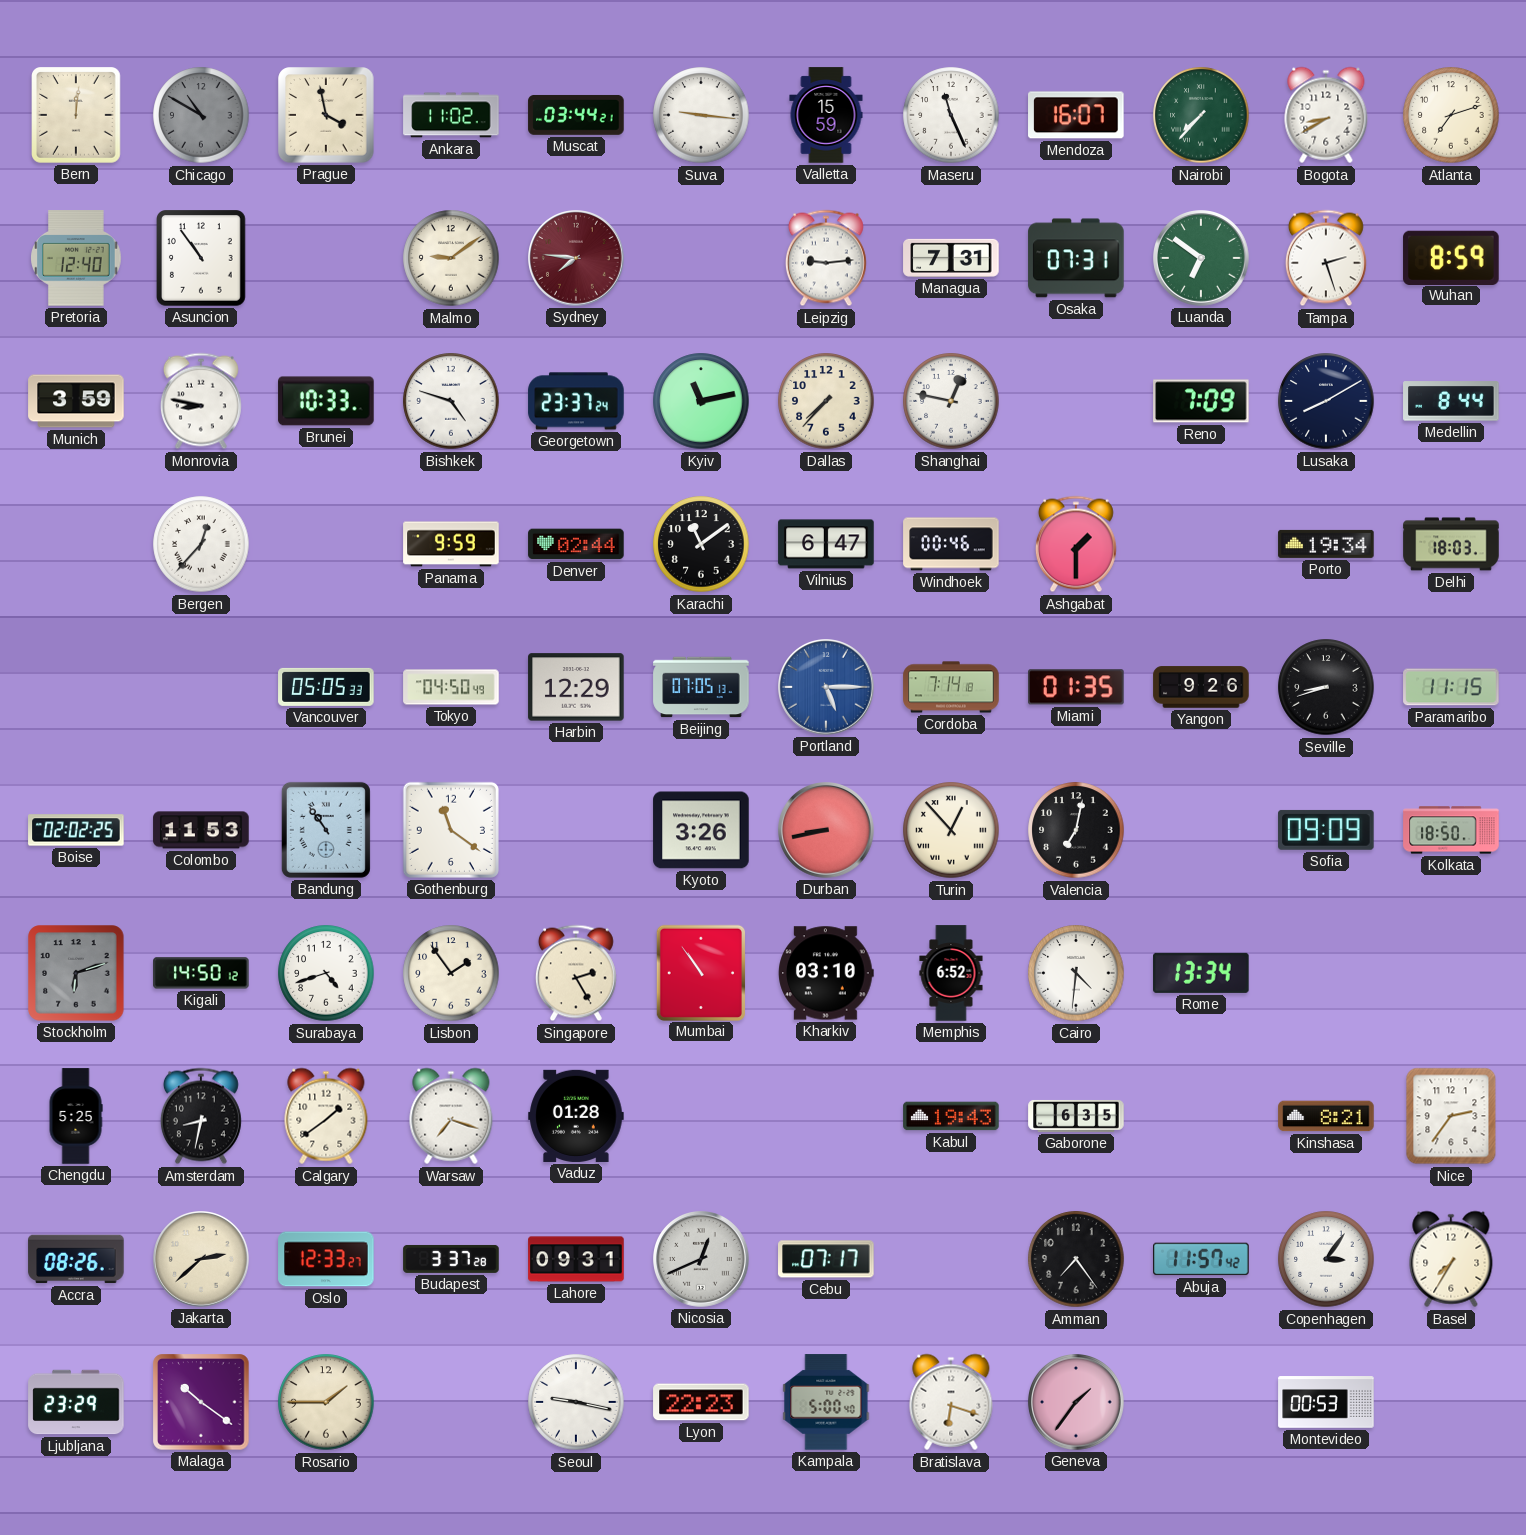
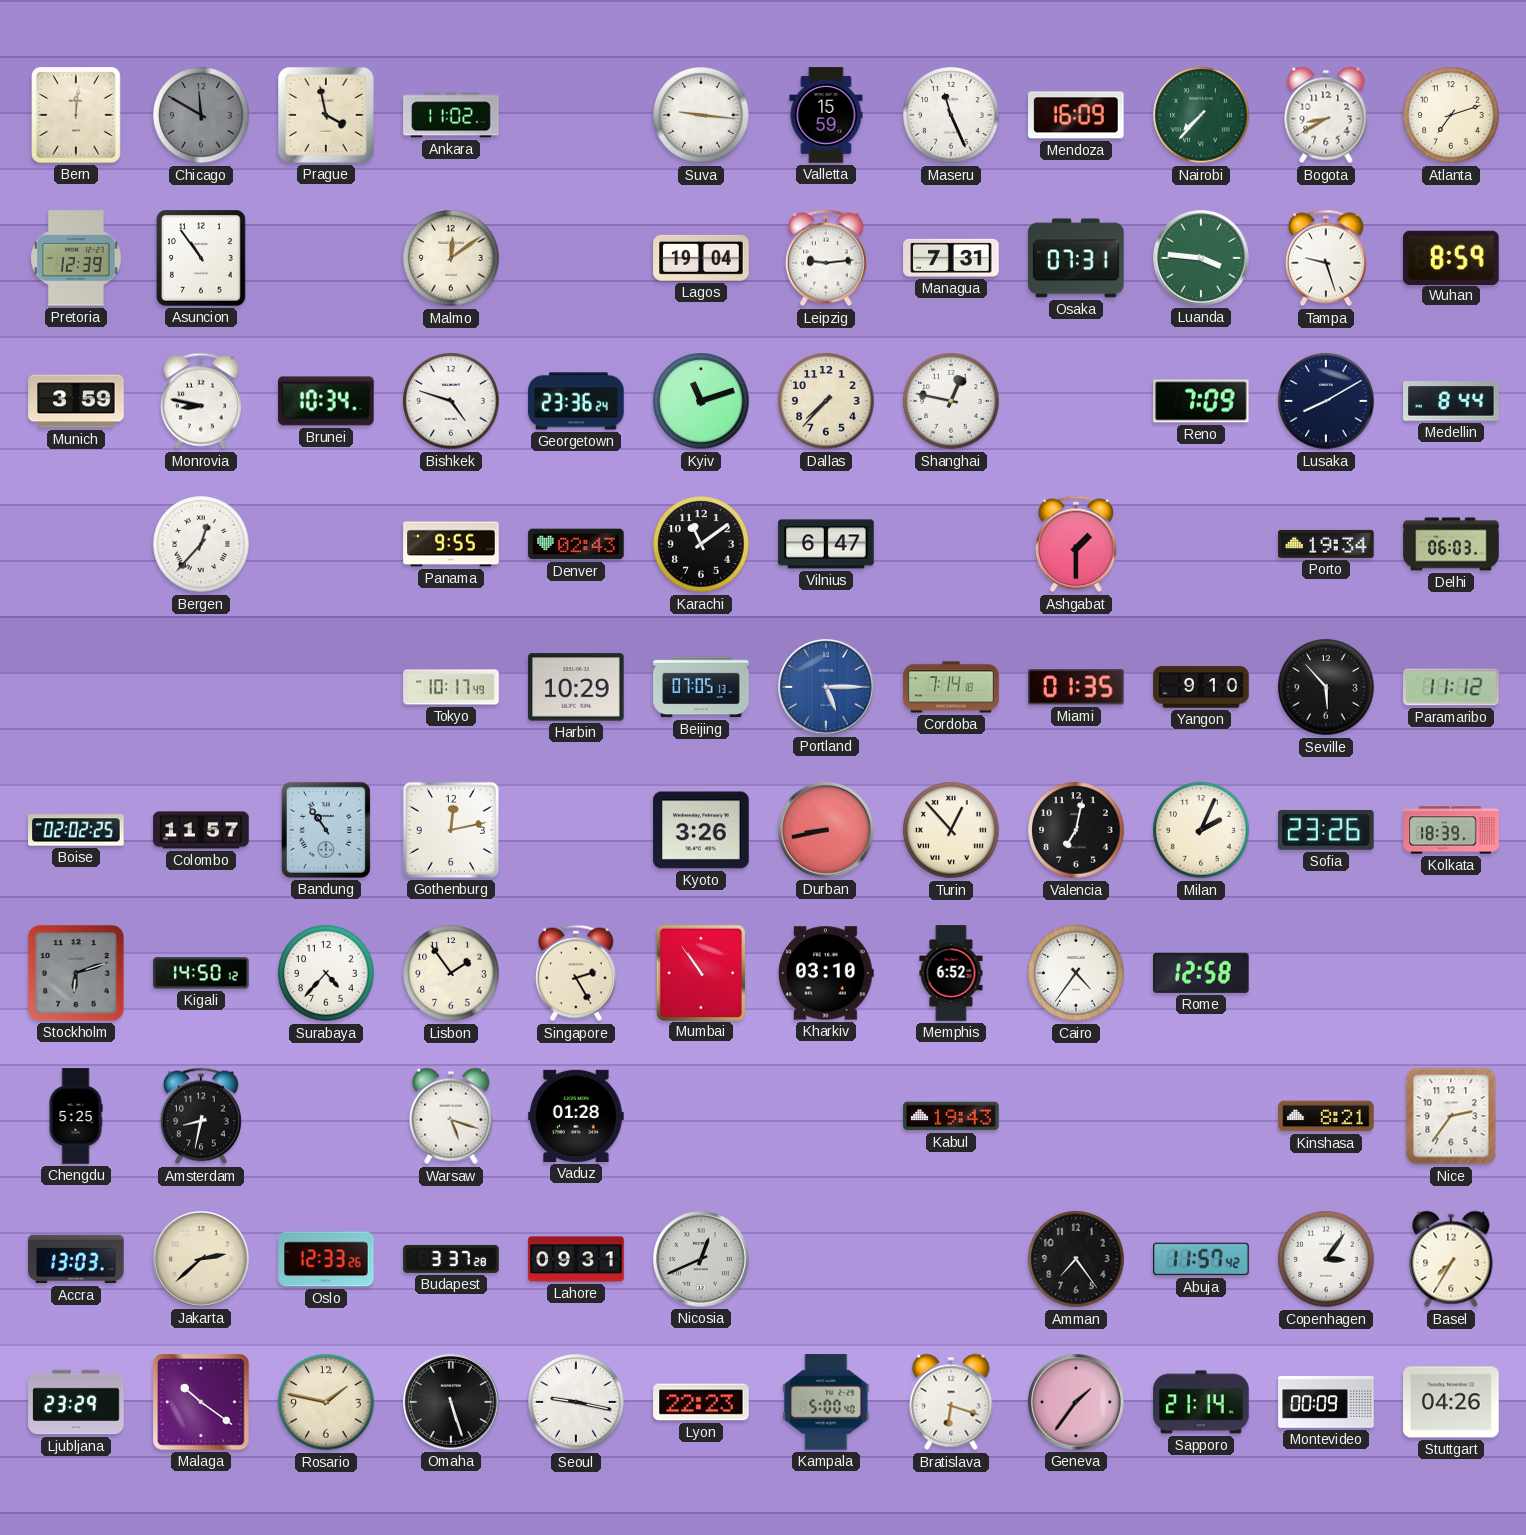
Chicago: 10:50 -> 11:50 (201, 115)
Muscat: 03:44 -> none (576, 115)
Mendoza: 16:07 -> 16:09 (1076, 115)
Pretoria: 12:40 -> 12:39 (76, 258)
Malmo: 9:09 -> 12:09 (451, 258)
Sydney: 7:46 -> none (576, 258)
Lagos: none -> 19:04 (701, 258)
Luanda: 6:51 -> 3:46 (1201, 258)
Tampa: 2:27 -> 9:27 (1326, 258)
Brunei: 10:33 -> 10:34 (326, 401)
Georgetown: 23:37 -> 23:36 (576, 401)
Kyiv: 11:13 -> 11:12 (701, 401)
Panama: 9:59 -> 9:55 (451, 544)
Denver: 02:44 -> 02:43 (576, 544)
Windhoek: 00:46 -> none (951, 544)
Delhi: 18:03 -> 06:03 (1451, 544)
Vancouver: 05:05 -> none (326, 687)
Tokyo: 04:50 -> 10:17 (451, 687)
Harbin: 12:29 -> 10:29 (576, 687)
Yangon: 9:26 -> 9:10 (1201, 687)
Seville: 8:42 -> 5:53 (1326, 687)
Paramaribo: 11:15 -> 11:12 (1451, 687)
Colombo: 11:53 -> 11:57 (201, 830)
Gothenburg: 11:21 -> 12:13 (451, 830)
Milan: none -> 2:04 (1201, 830)
Sofia: 09:09 -> 23:26 (1326, 830)
Kolkata: 18:50 -> 18:39 (1451, 830)
Surabaya: 4:42 -> 4:37 (326, 973)
Cairo: 4:31 -> 4:36 (1076, 973)
Rome: 13:34 -> 12:58 (1201, 973)
Calgary: 1:39 -> none (326, 1116)
Warsaw: 7:18 -> 5:18 (451, 1116)
Gaborone: 6:35 -> none (1076, 1116)
Accra: 08:26 -> 13:03 (76, 1259)
Oslo: 12:33:27 -> 12:33:26 (326, 1259)
Cebu: 07:17 -> none (826, 1259)
Rosario: 1:45 -> 1:47 (326, 1402)
Omaha: none -> 5:27 (451, 1402)
Sapporo: none -> 21:14 (1201, 1402)
Montevideo: 00:53 -> 00:09 (1326, 1402)
Stuttgart: none -> 04:26 (1451, 1402)
